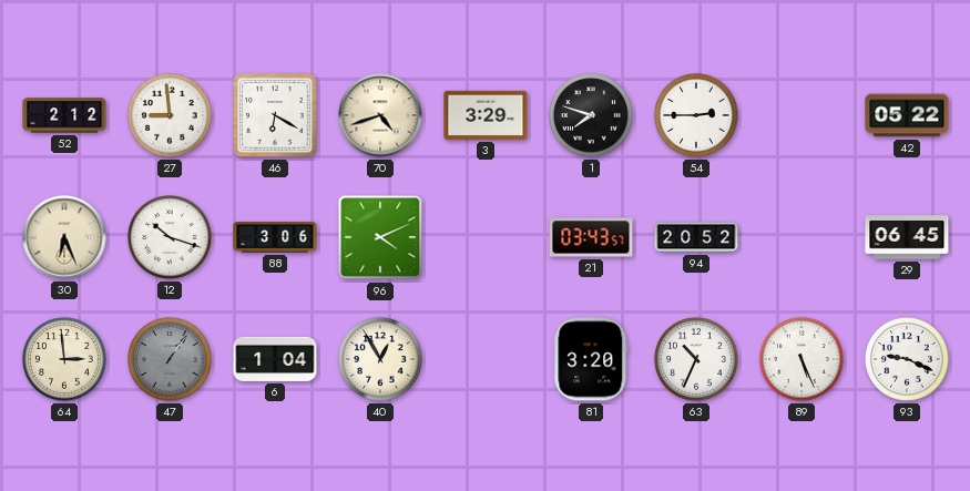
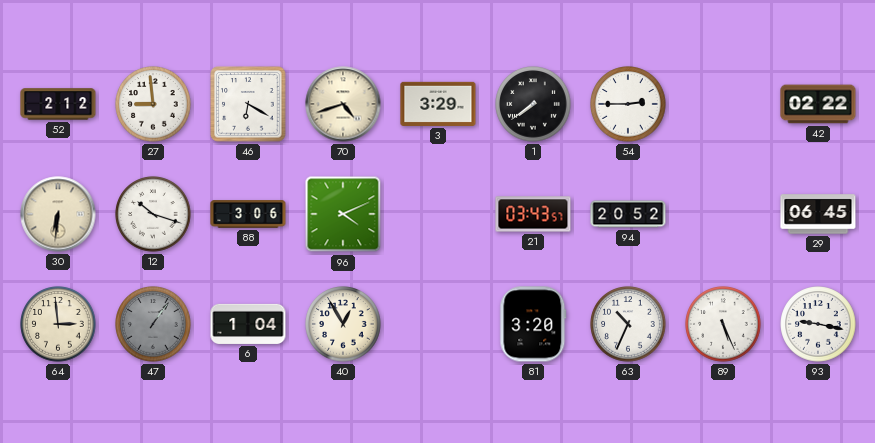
1: 7:48 -> 7:39 (533, 104)
42: 05:22 -> 02:22 (818, 104)
30: 6:26 -> 6:31 (58, 214)
93: 9:19 -> 9:17 (818, 324)
